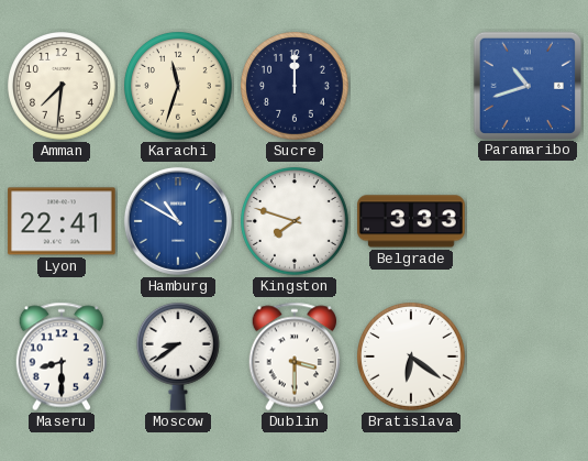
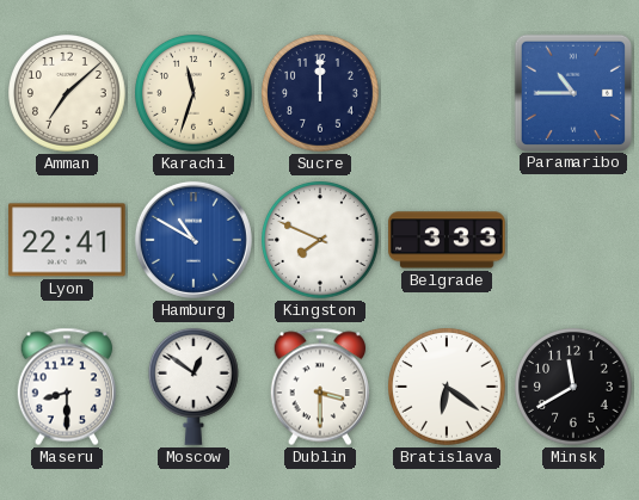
Amman: 7:31 -> 7:08 (68, 94)
Paramaribo: 10:42 -> 10:45 (572, 92)
Kingston: 7:48 -> 7:49 (321, 241)
Moscow: 8:39 -> 12:51 (193, 387)
Minsk: none -> 11:40 (575, 388)
